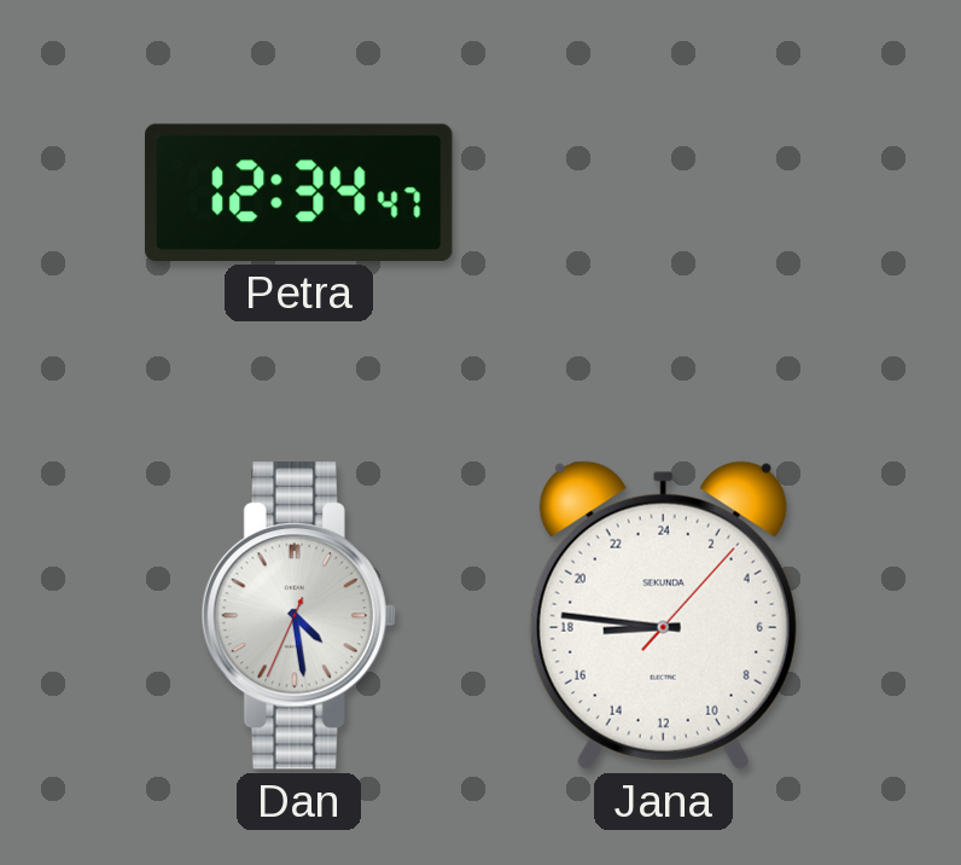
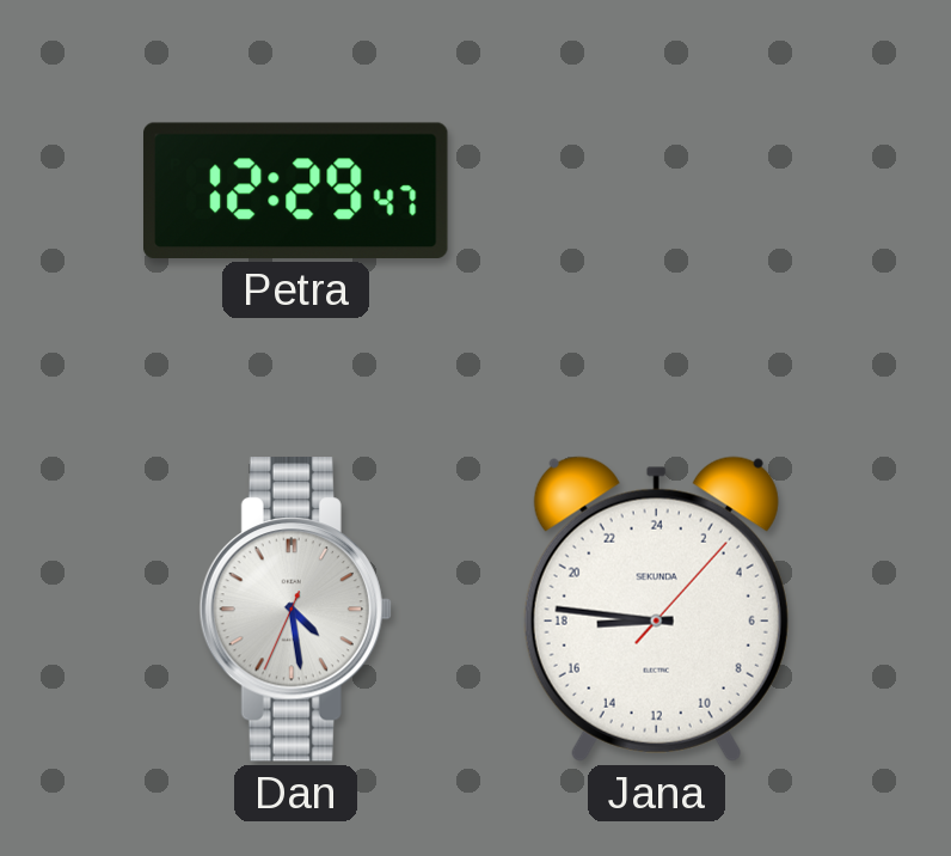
Petra: 12:34 -> 12:29 (296, 190)
